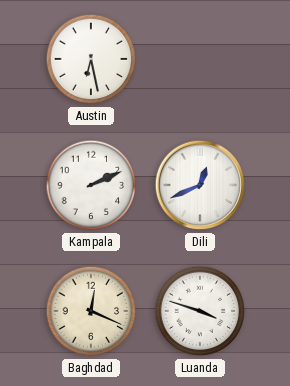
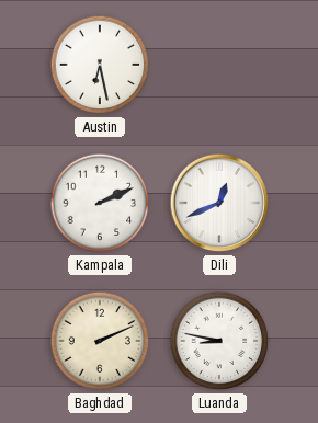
Baghdad: 12:19 -> 2:11 (100, 341)
Luanda: 3:48 -> 8:47 (219, 341)
